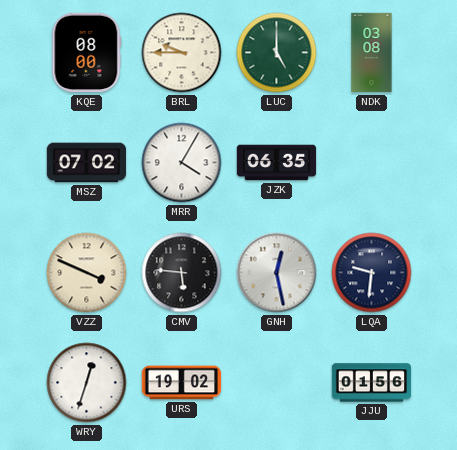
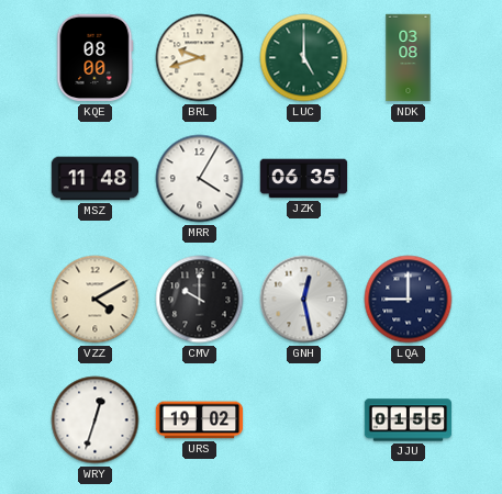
BRL: 9:45 -> 9:42 (200, 58)
MSZ: 07:02 -> 11:48 (96, 179)
VZZ: 3:49 -> 4:10 (96, 300)
CMV: 5:46 -> 10:00 (200, 300)
LQA: 9:31 -> 9:00 (409, 300)
JJU: 01:56 -> 01:55 (409, 420)
